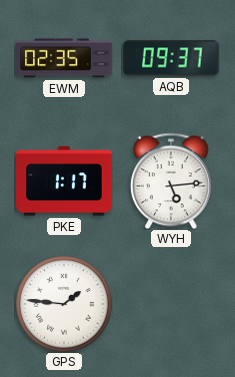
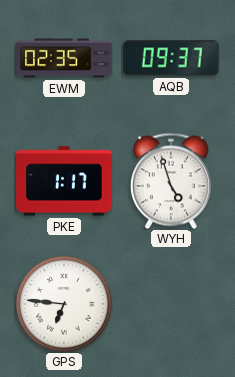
WYH: 5:14 -> 4:57 (171, 181)
GPS: 1:46 -> 6:46 (64, 304)
